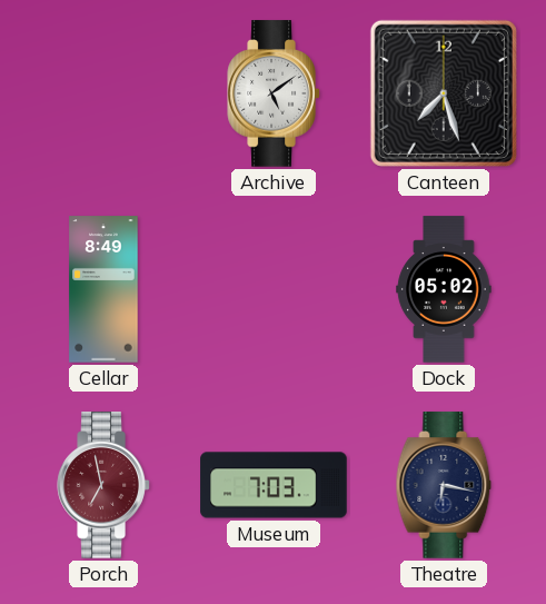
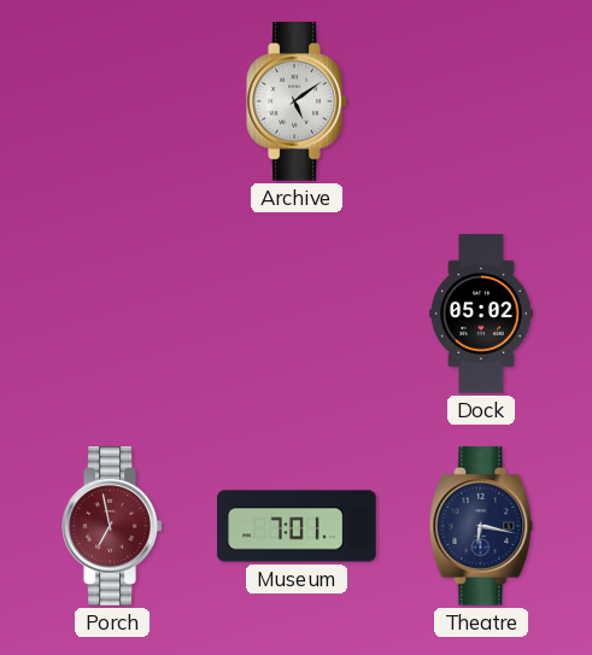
Canteen: 7:27 -> none (444, 93)
Cellar: 8:49 -> none (103, 289)
Museum: 7:03 -> 7:01 (297, 526)
